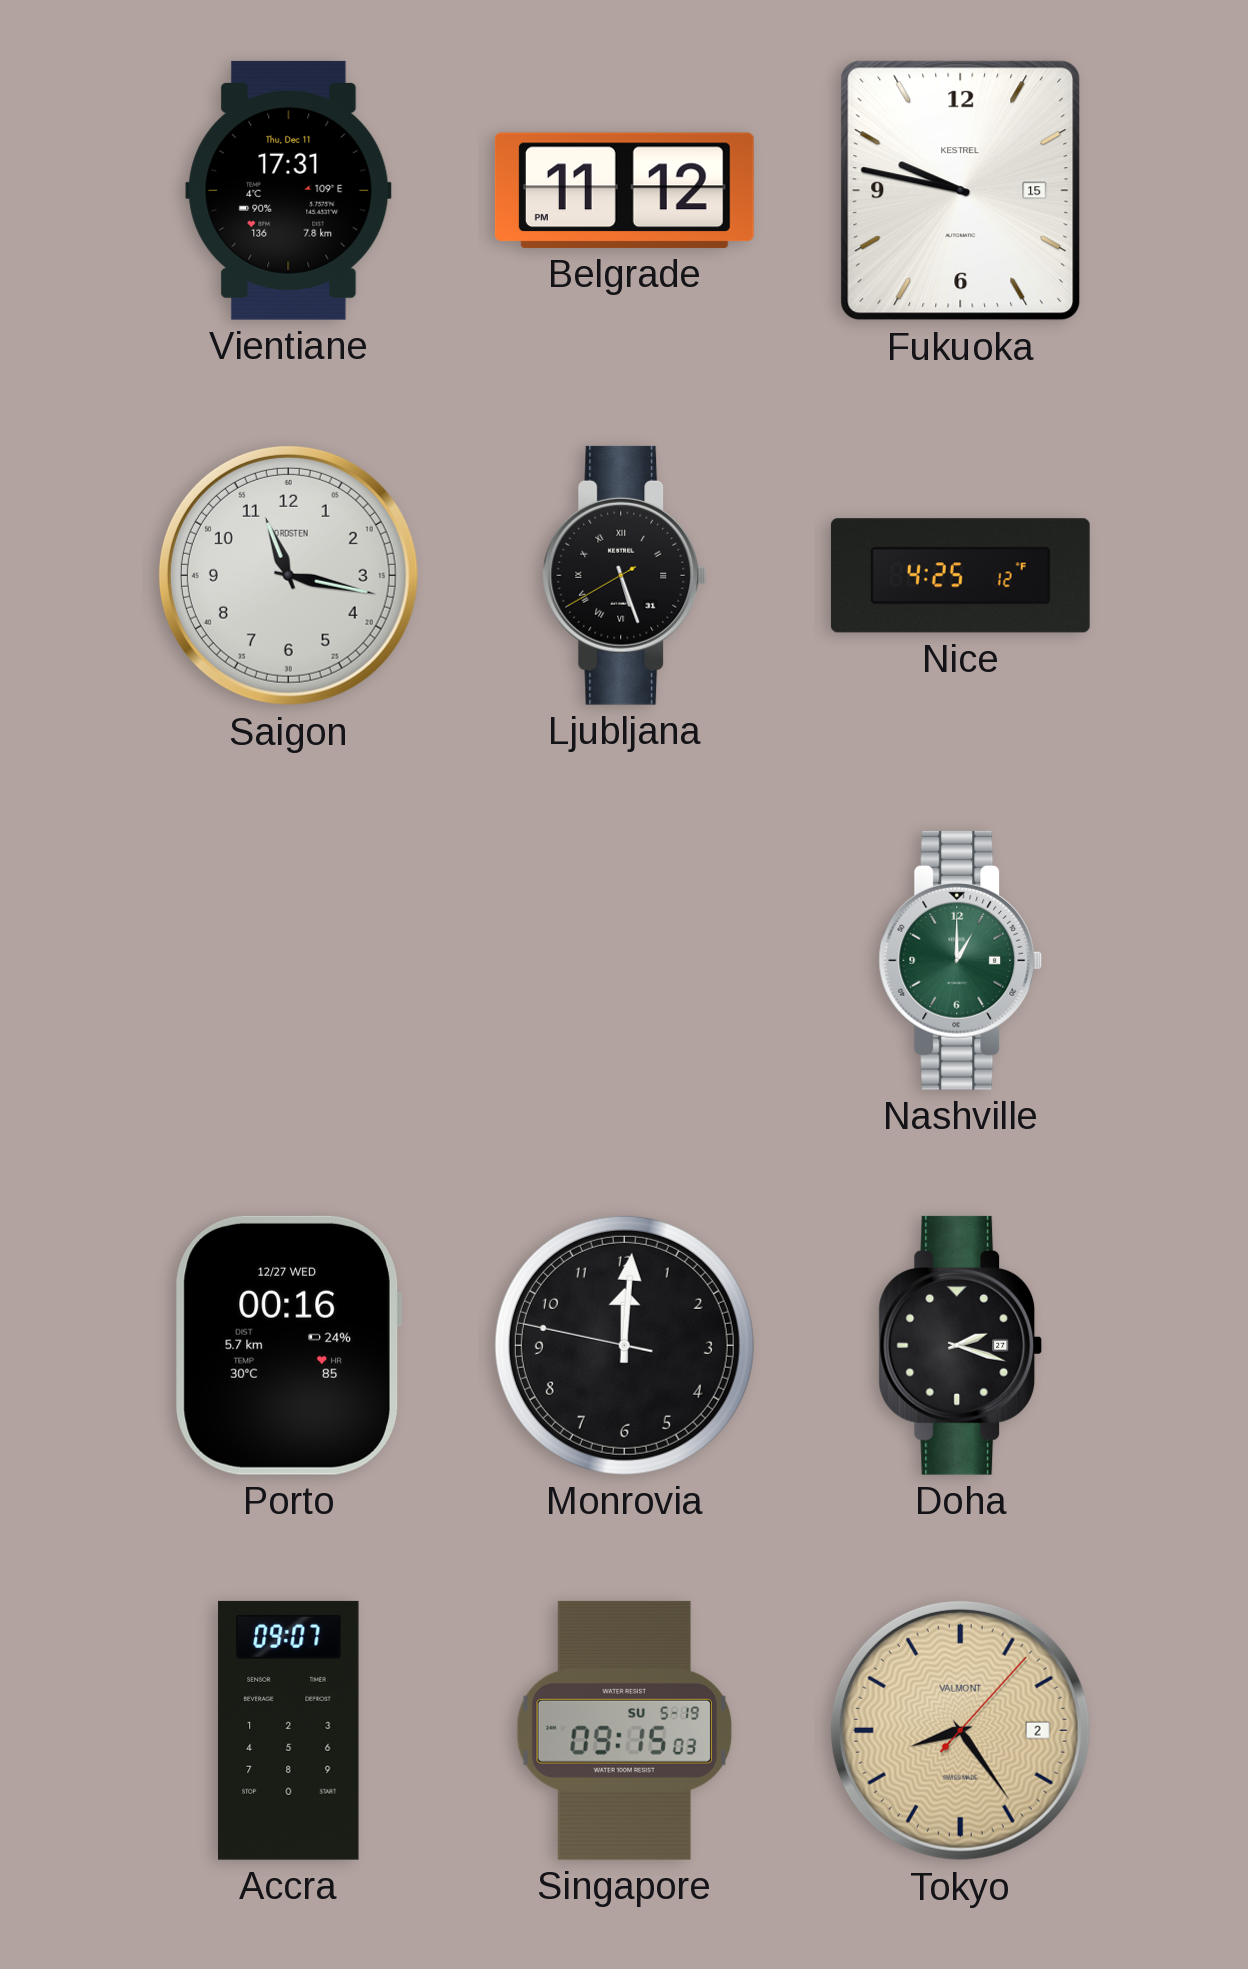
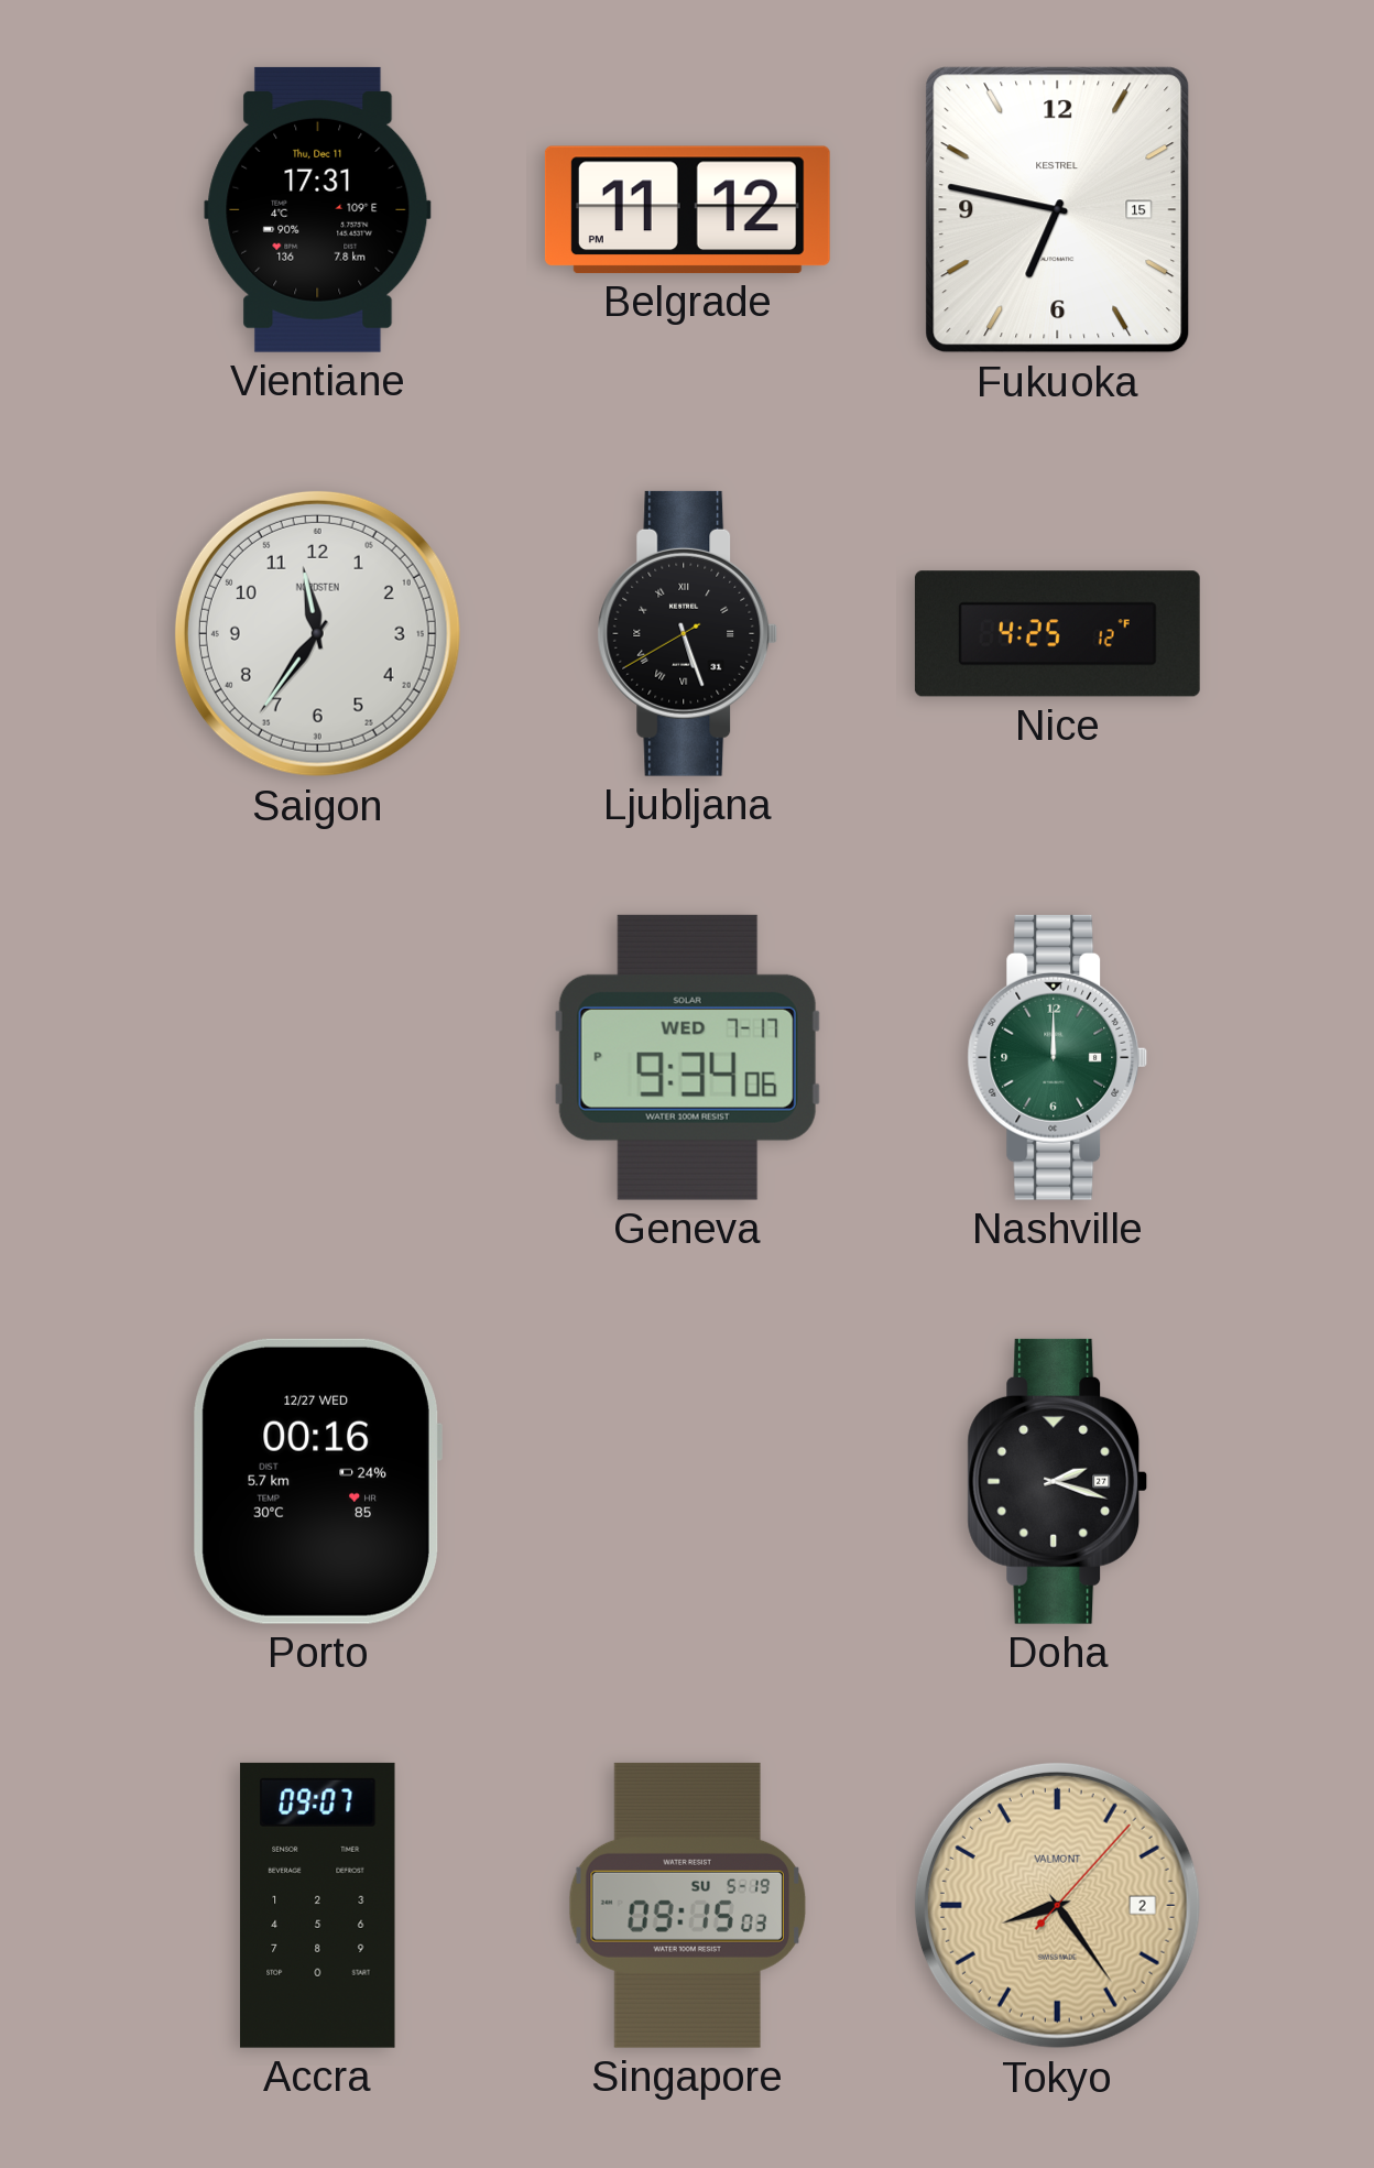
Fukuoka: 9:47 -> 6:47 (1058, 210)
Saigon: 11:17 -> 11:36 (317, 633)
Geneva: none -> 9:34 (687, 1057)
Nashville: 1:00 -> 12:00 (1058, 1057)
Monrovia: 12:00 -> none (624, 1345)
